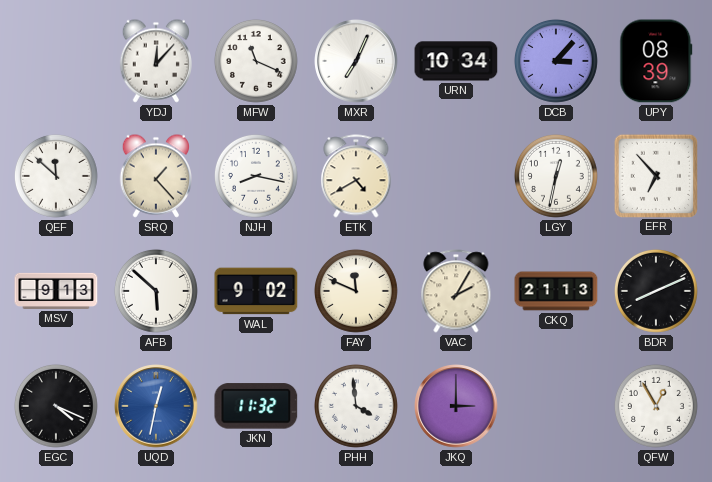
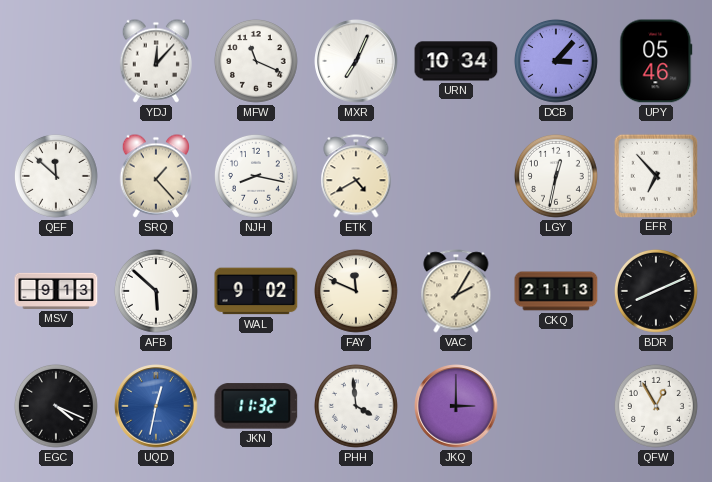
UPY: 08:39 -> 05:46 (656, 61)
